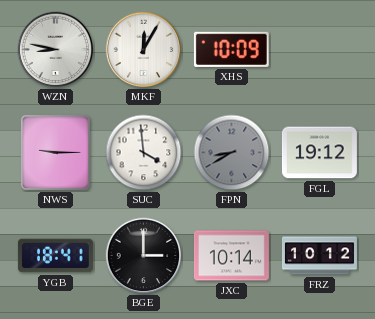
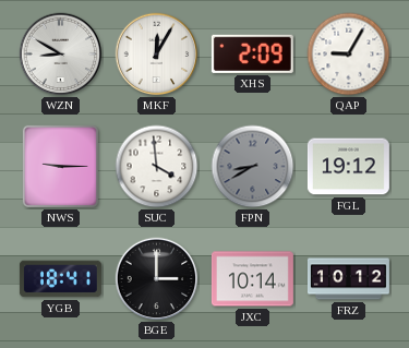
WZN: 8:47 -> 8:50 (61, 55)
XHS: 10:09 -> 2:09 (252, 53)
QAP: none -> 9:05 (349, 55)
